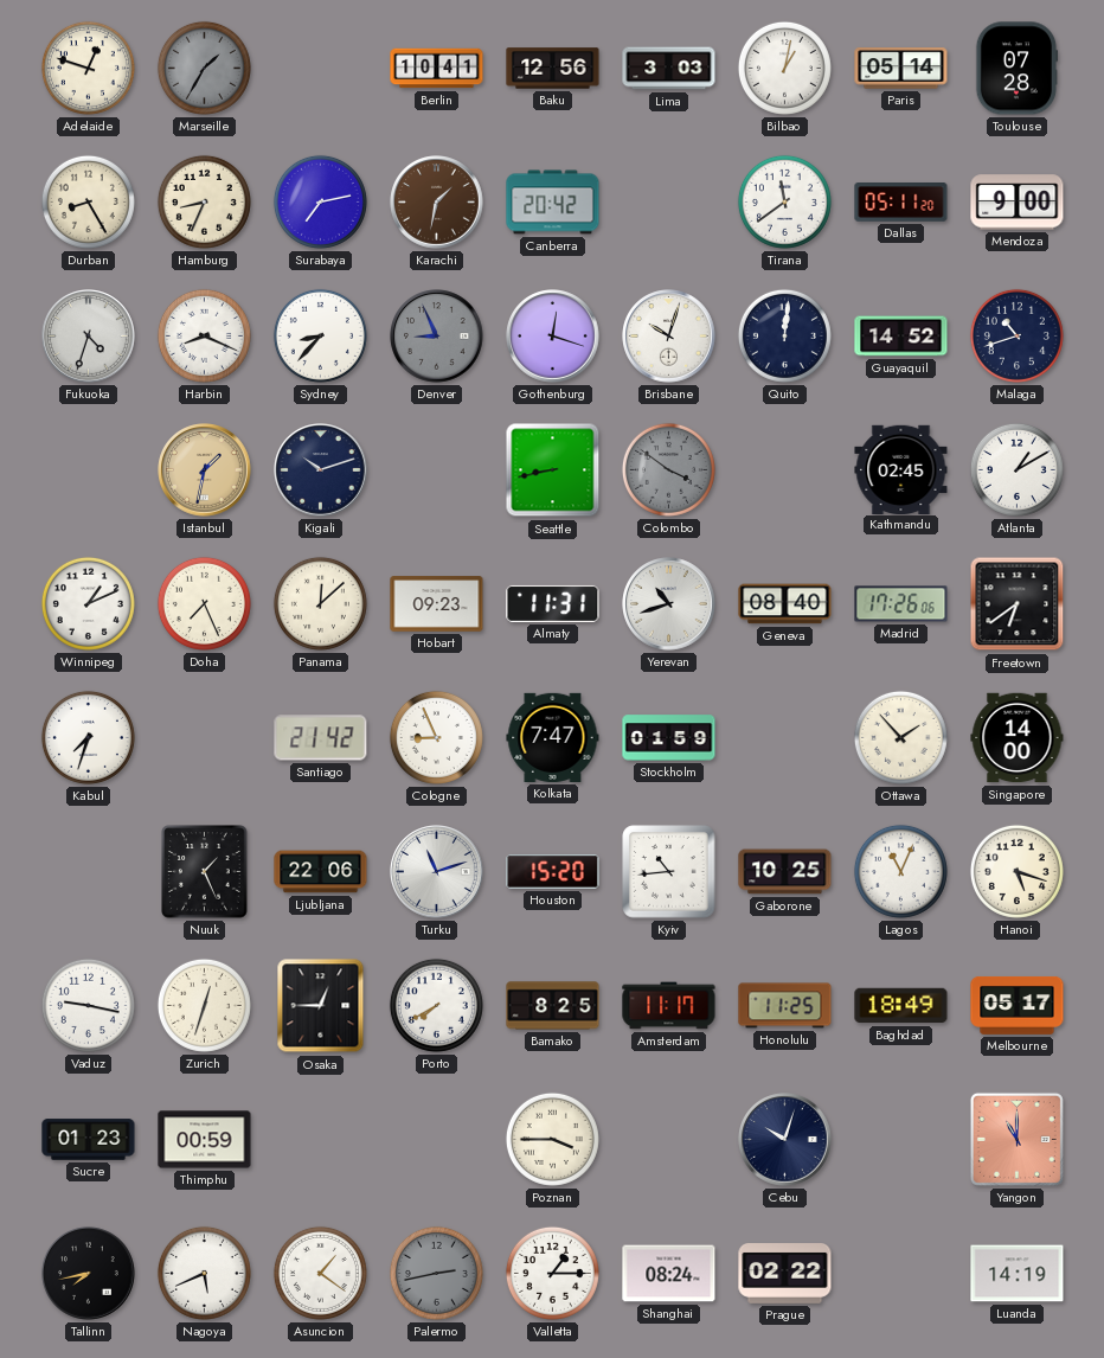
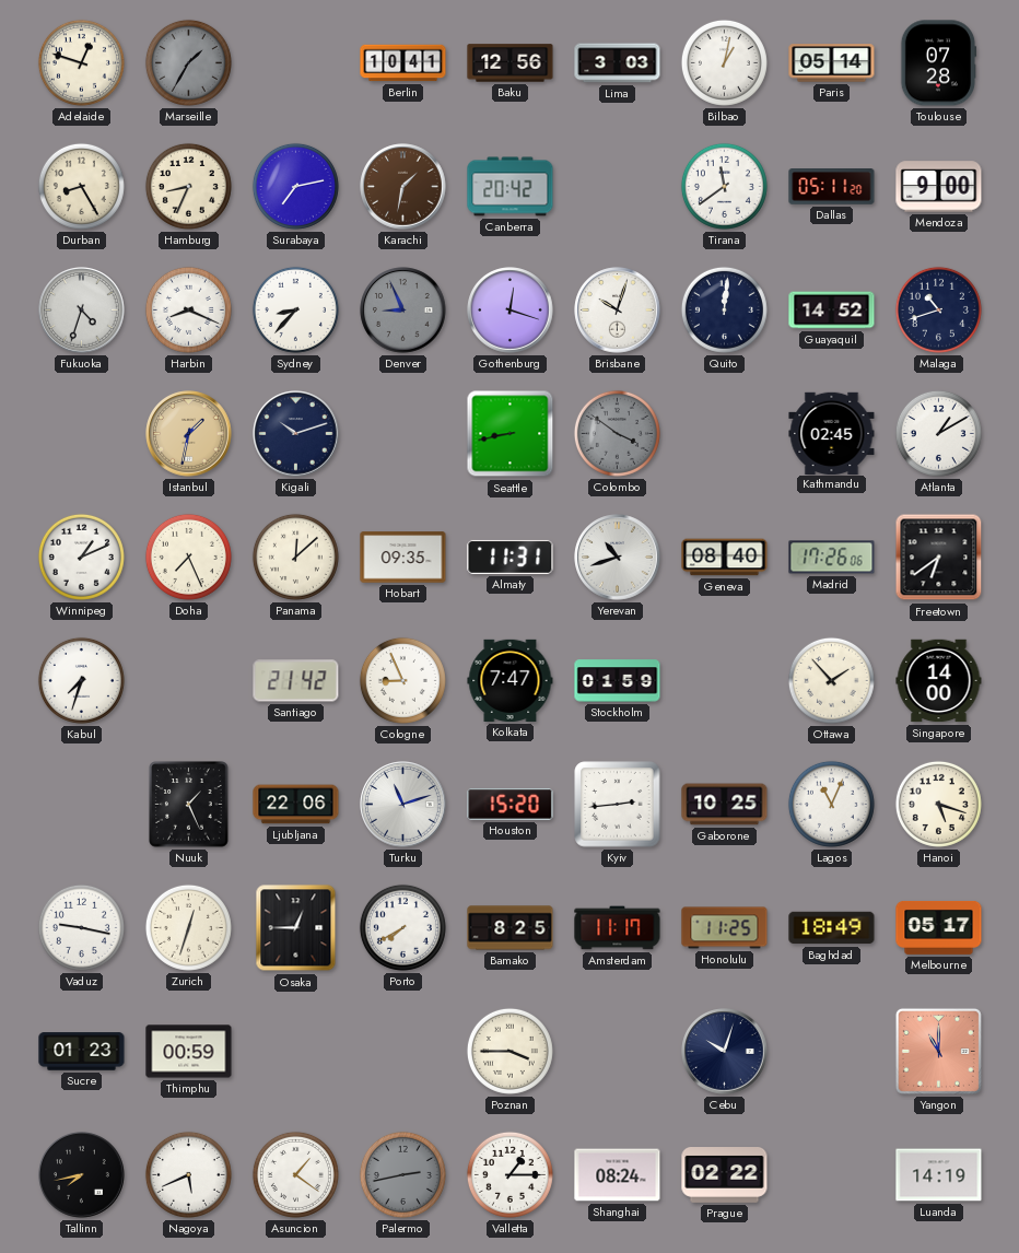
Hobart: 09:23 -> 09:35 (403, 558)
Kyiv: 10:44 -> 2:44 (618, 805)
